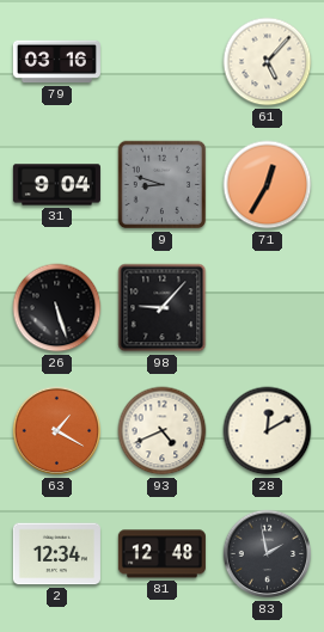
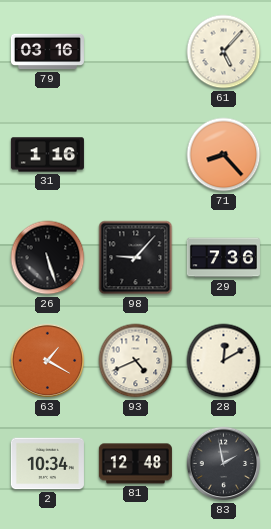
31: 9:04 -> 1:16 (47, 155)
9: 8:48 -> none (163, 185)
71: 12:35 -> 8:23 (224, 155)
29: none -> 7:36 (223, 258)
2: 12:34 -> 10:34 (47, 464)
